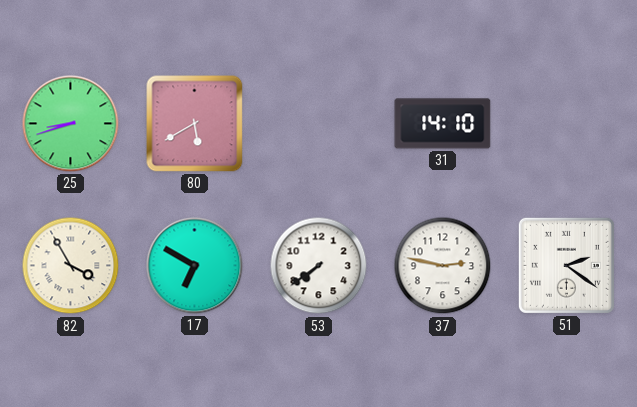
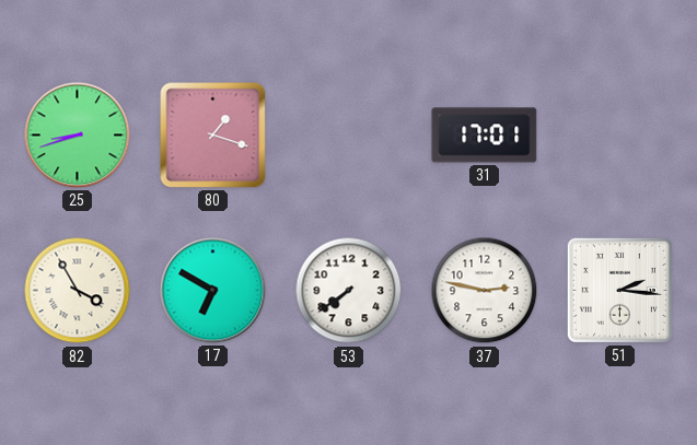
80: 5:40 -> 1:18 (213, 136)
31: 14:10 -> 17:01 (485, 136)
51: 2:21 -> 2:16 (619, 290)
